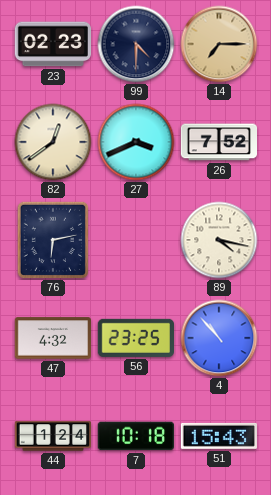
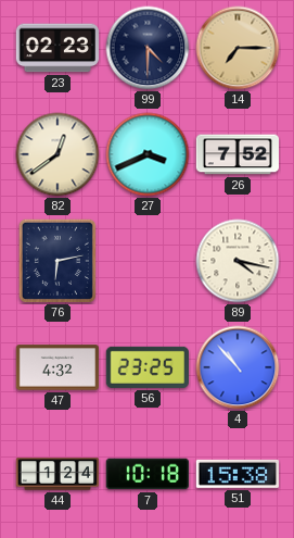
51: 15:43 -> 15:38 (238, 474)
